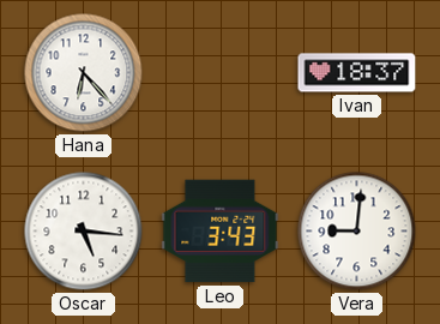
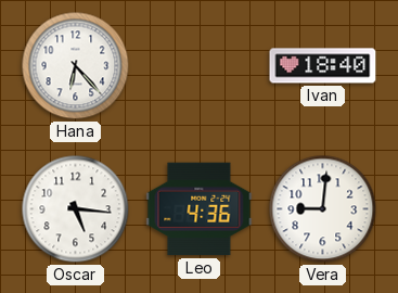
Ivan: 18:37 -> 18:40 (323, 66)
Leo: 3:43 -> 4:36 (200, 209)
